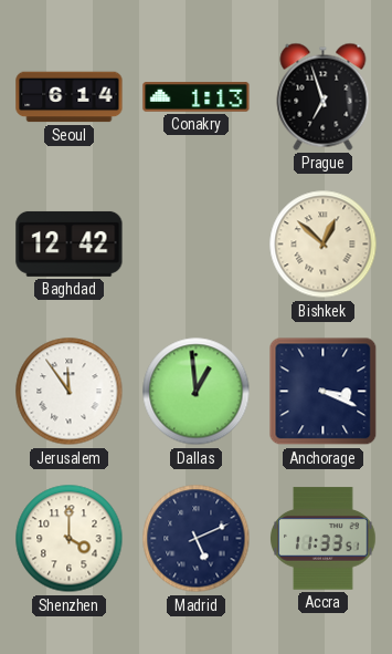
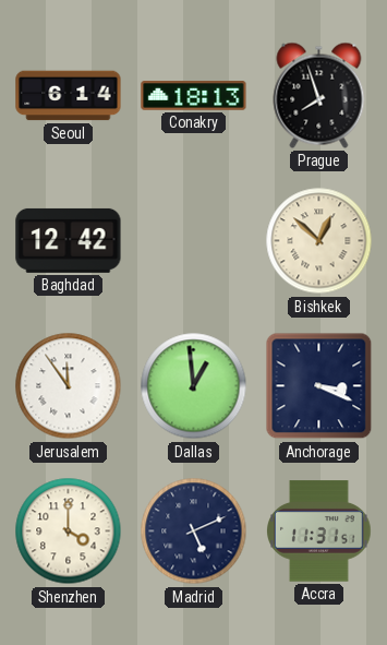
Conakry: 1:13 -> 18:13 (194, 96)
Prague: 6:57 -> 7:57 (319, 95)
Accra: 11:33 -> 11:31 (319, 531)
